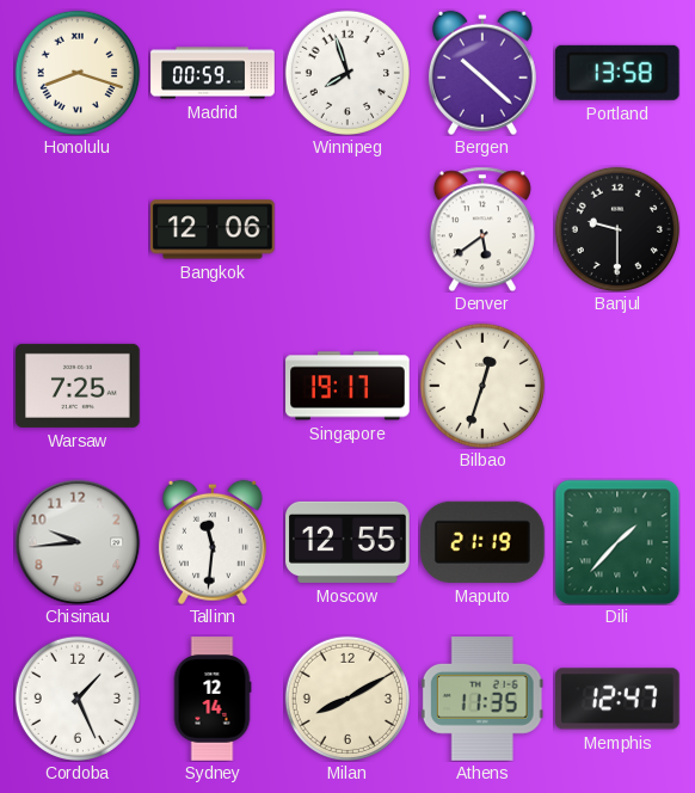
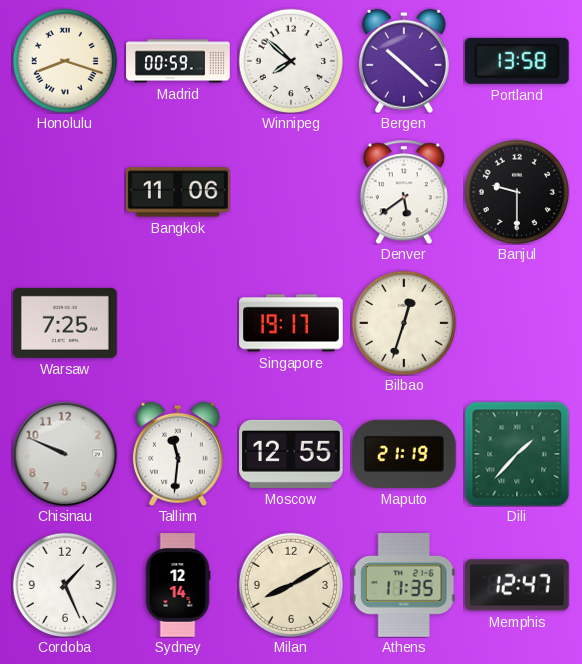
Winnipeg: 7:57 -> 7:52 (291, 61)
Bangkok: 12:06 -> 11:06 (179, 192)
Chisinau: 9:44 -> 9:49 (65, 454)
